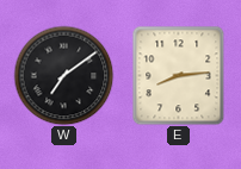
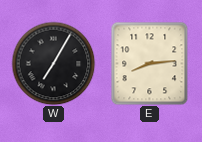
W: 7:09 -> 7:05 (53, 63)
